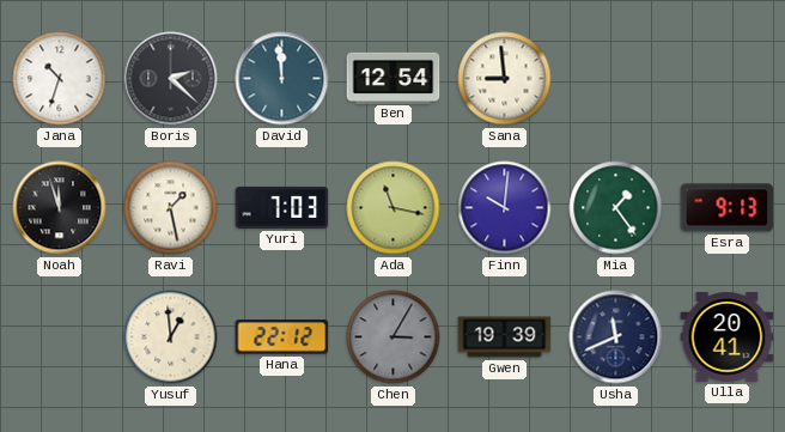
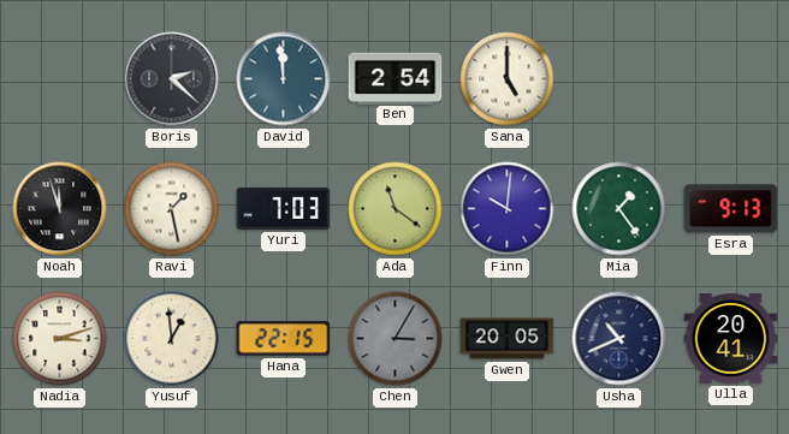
Jana: 10:33 -> none (60, 79)
Ben: 12:54 -> 2:54 (396, 78)
Sana: 8:59 -> 5:00 (508, 79)
Ada: 11:17 -> 11:21 (396, 209)
Nadia: none -> 3:12 (60, 339)
Hana: 22:12 -> 22:15 (284, 339)
Gwen: 19:39 -> 20:05 (508, 339)
Usha: 11:41 -> 10:41 (619, 339)
